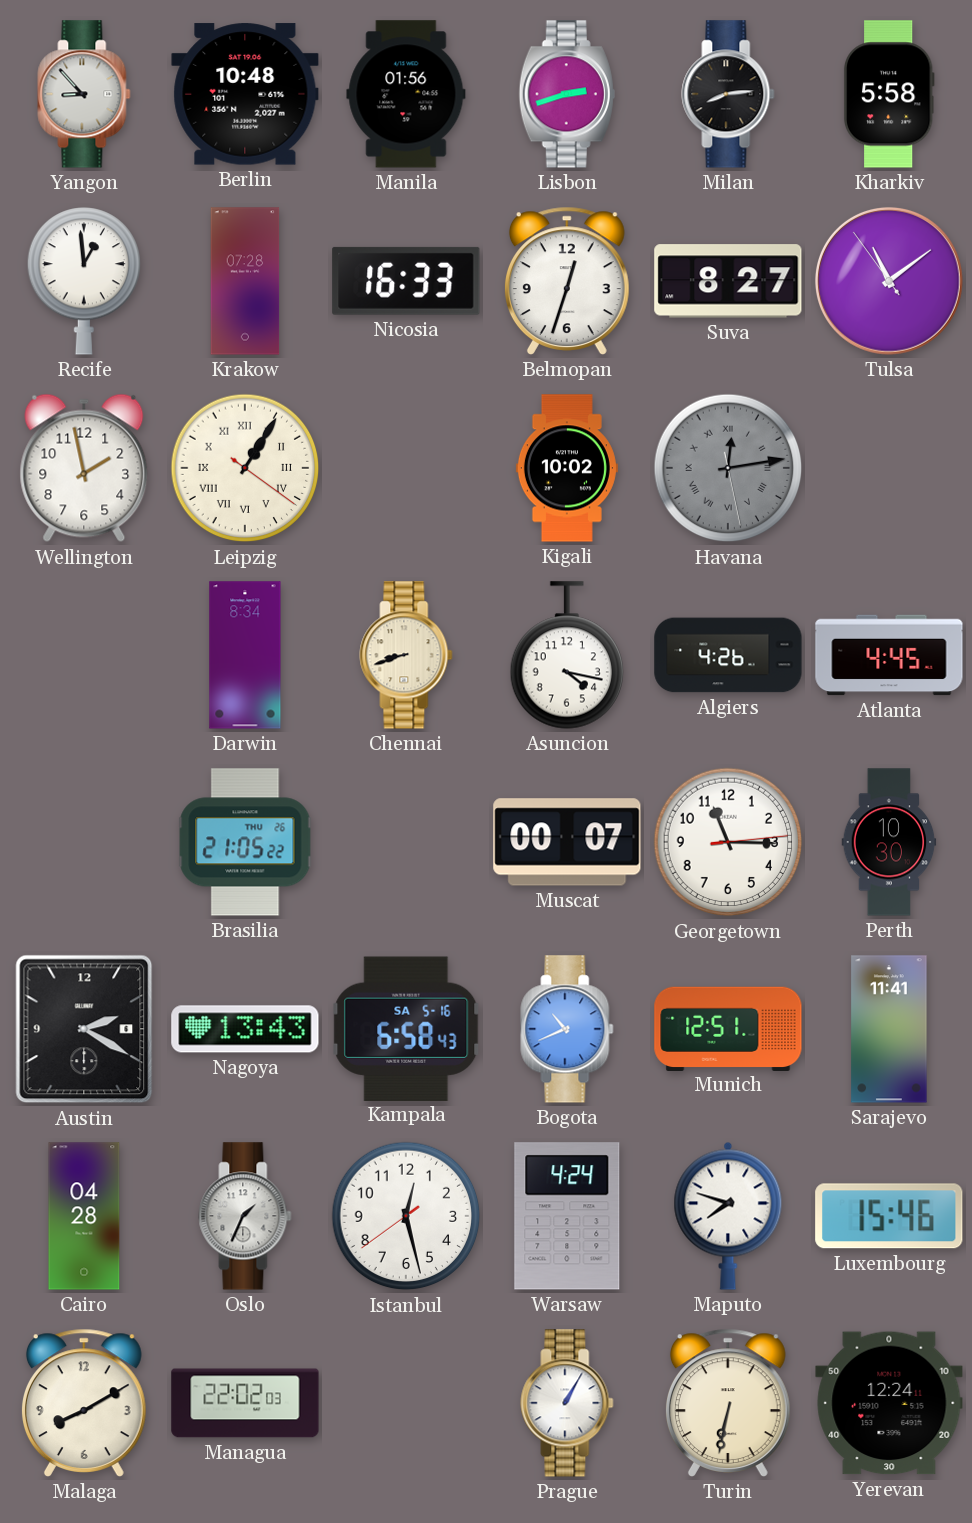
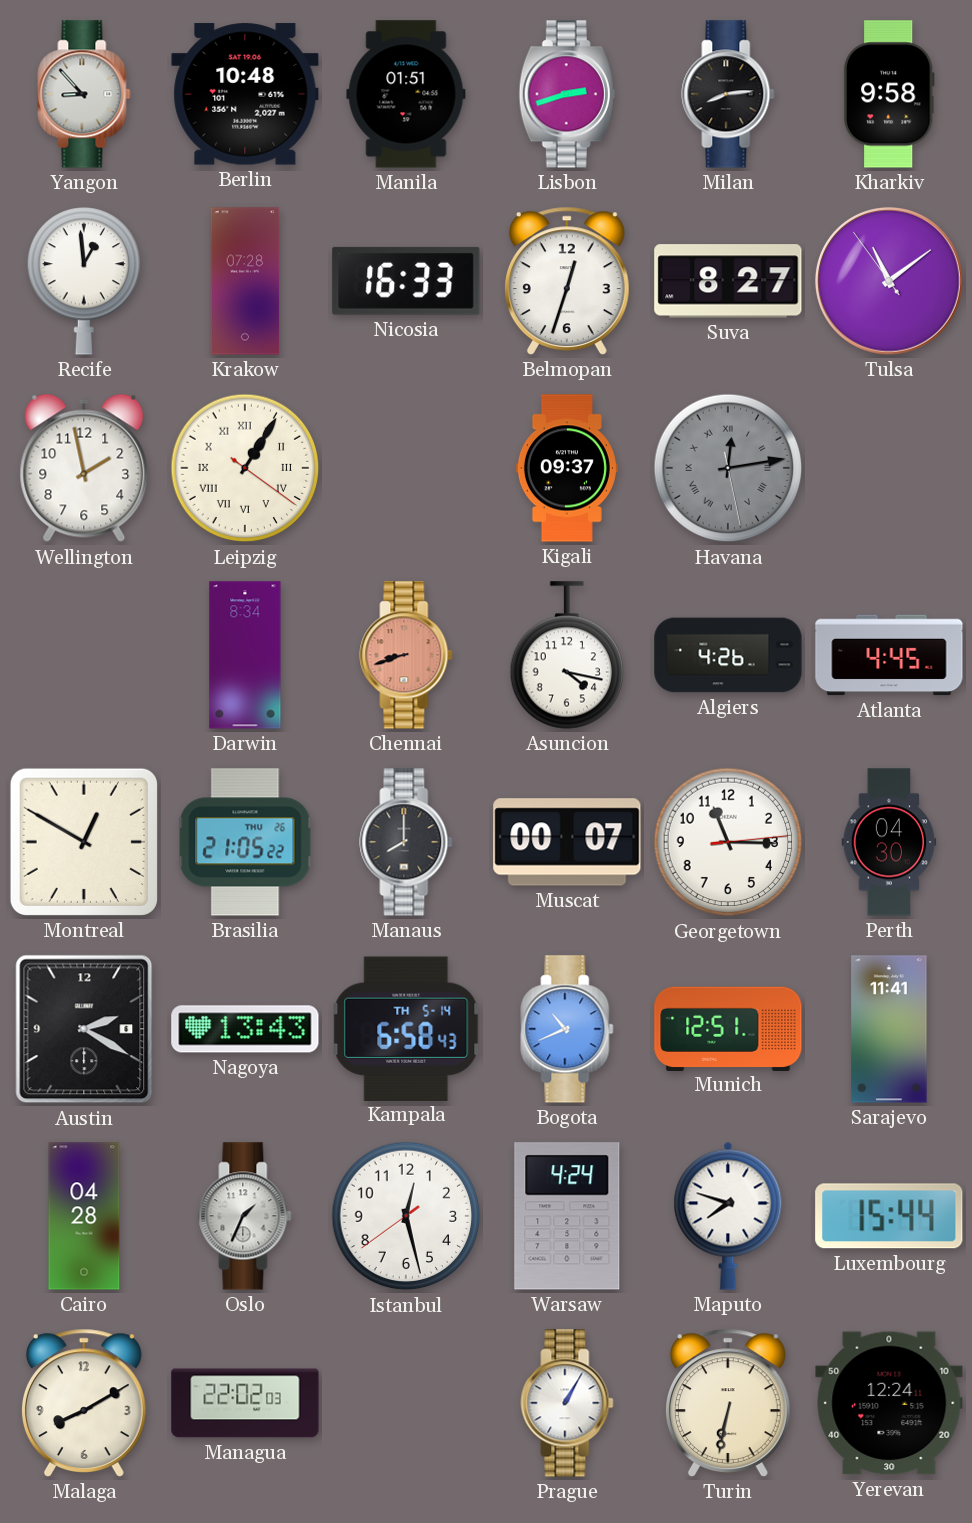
Manila: 01:56 -> 01:51 (406, 94)
Kharkiv: 5:58 -> 9:58 (889, 94)
Kigali: 10:02 -> 09:37 (567, 468)
Chennai dial: cream -> salmon (406, 655)
Montreal: none -> 12:50 (84, 842)
Manaus: none -> 8:00 (406, 842)
Perth: 10:30 -> 04:30 (889, 842)
Kampala date: SA 5-16 -> TH 5-14 (406, 1028)
Luxembourg: 15:46 -> 15:44 (889, 1216)
